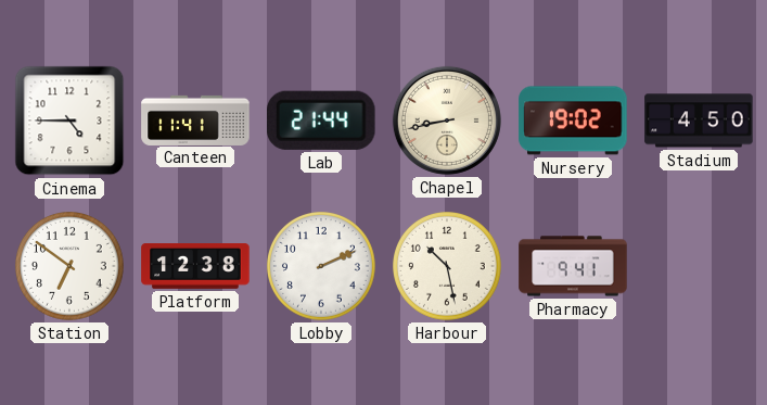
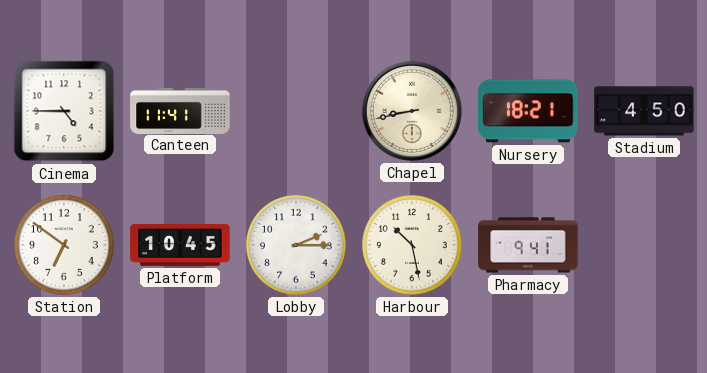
Lab: 21:44 -> none (321, 121)
Nursery: 19:02 -> 18:21 (528, 111)
Platform: 12:38 -> 10:45 (180, 246)
Lobby: 2:11 -> 2:15 (297, 246)
